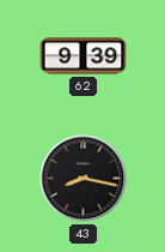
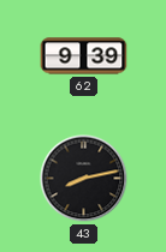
43: 8:17 -> 8:13 (84, 179)
